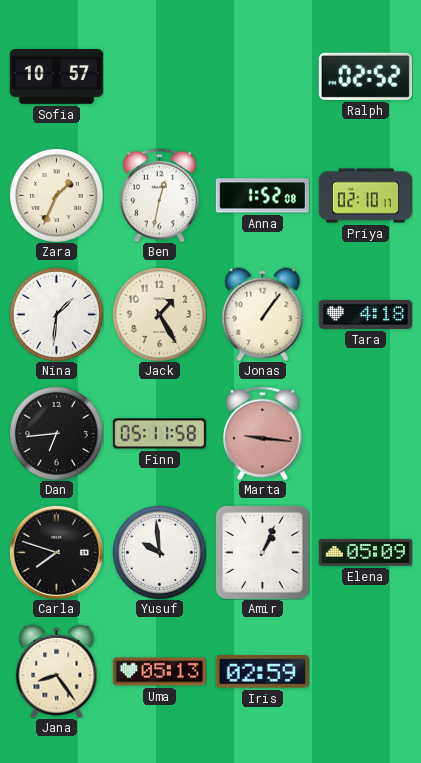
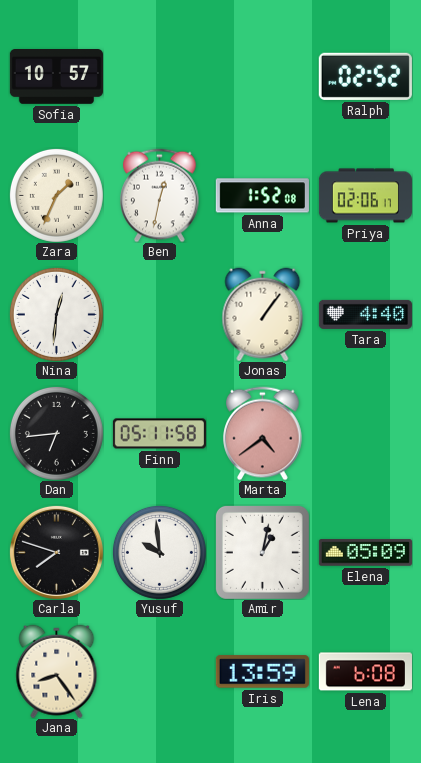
Priya: 02:10 -> 02:06 (365, 196)
Nina: 1:31 -> 12:31 (56, 314)
Jack: 1:25 -> none (159, 314)
Tara: 4:18 -> 4:40 (365, 314)
Marta: 9:16 -> 4:39 (263, 433)
Amir: 1:04 -> 1:02 (262, 552)
Uma: 05:13 -> none (159, 672)
Iris: 02:59 -> 13:59 (262, 672)
Lena: none -> 6:08 (365, 672)
